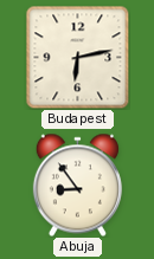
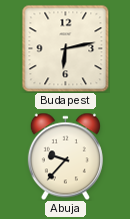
Abuja: 8:54 -> 9:37 (65, 156)
